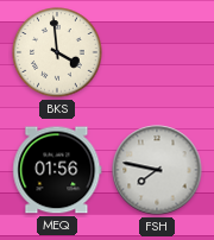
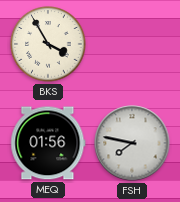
BKS: 3:59 -> 3:55 (48, 44)
